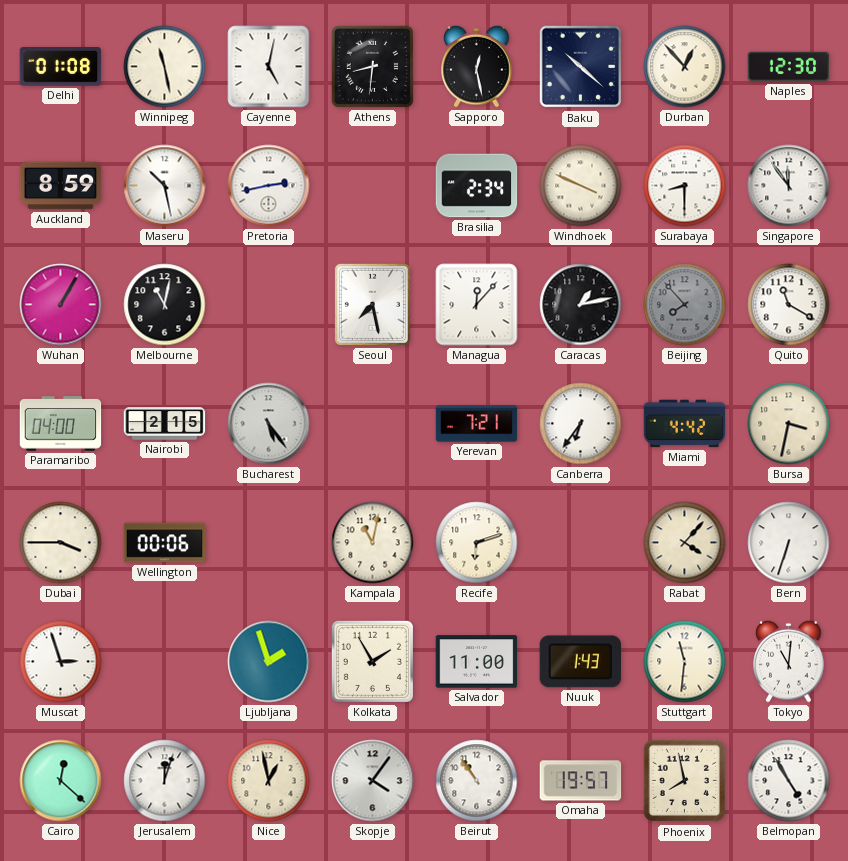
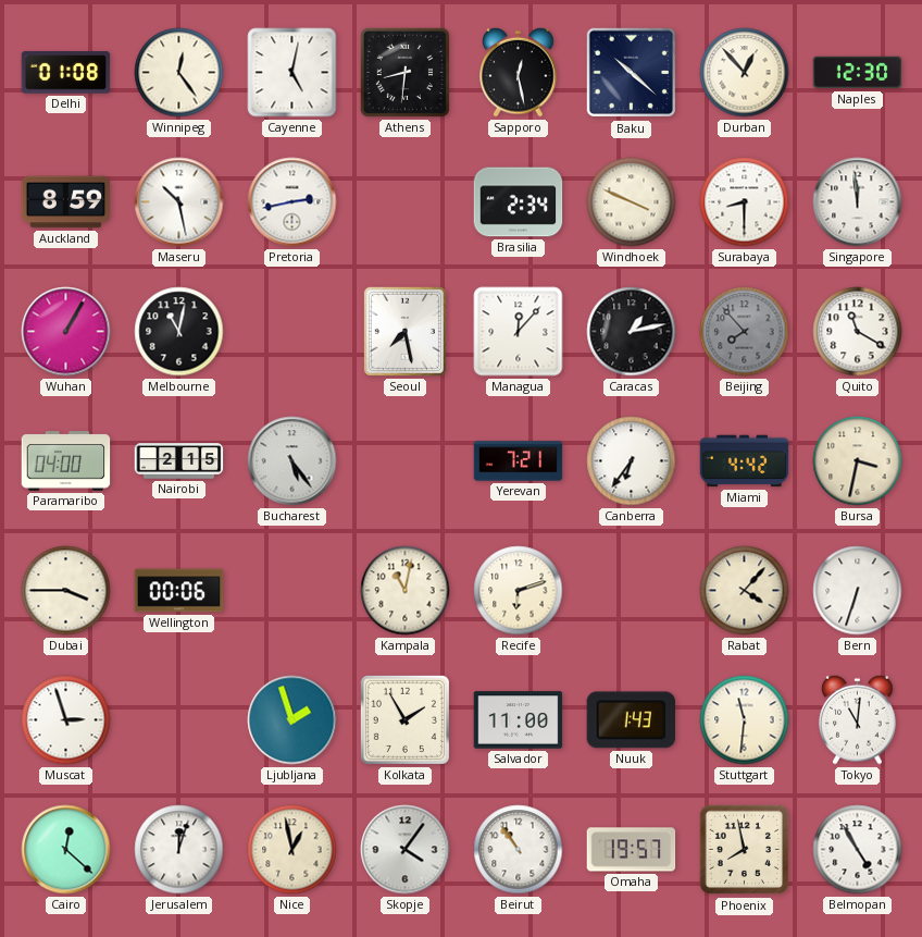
Winnipeg: 11:28 -> 12:24 (179, 73)
Singapore: 11:54 -> 11:59 (858, 202)
